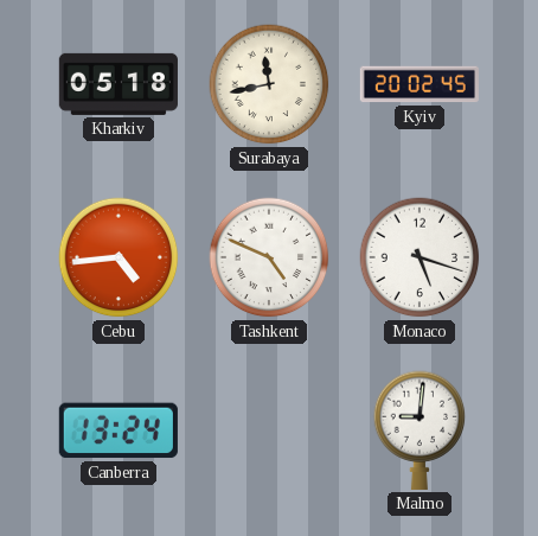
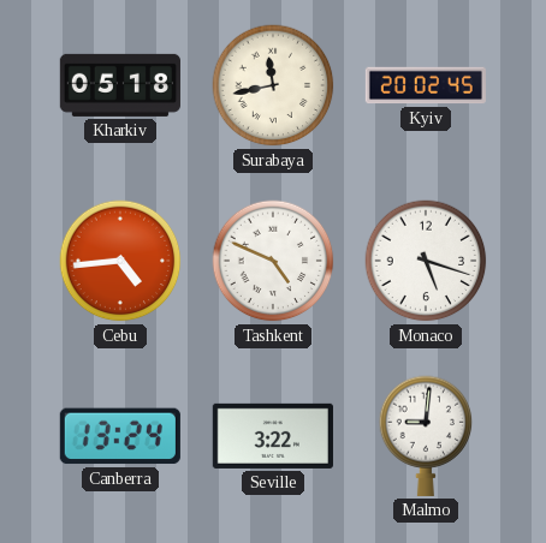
Seville: none -> 3:22 (273, 436)
